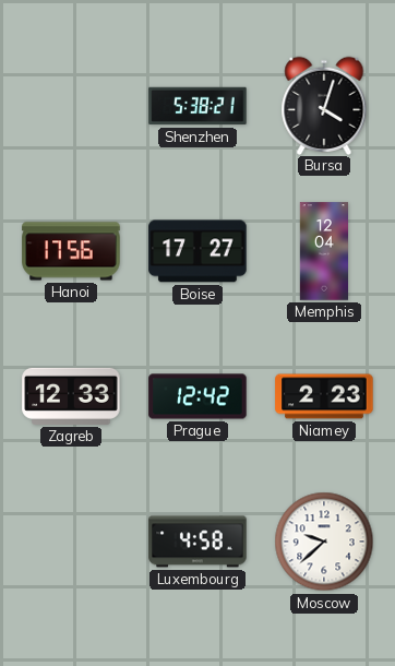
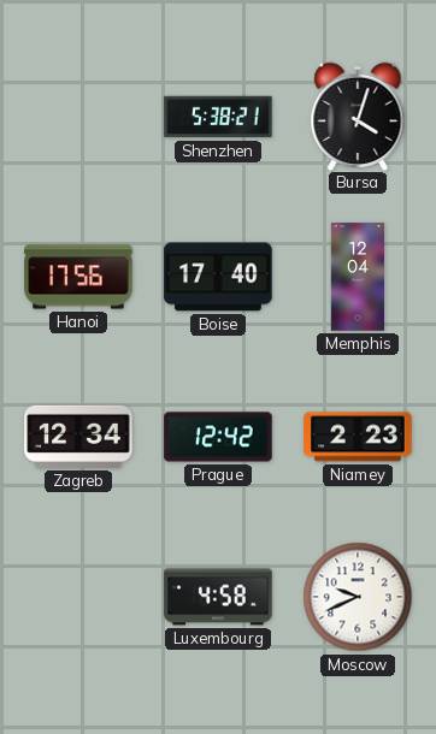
Boise: 17:27 -> 17:40 (218, 277)
Zagreb: 12:33 -> 12:34 (78, 437)
Moscow: 9:38 -> 9:41 (358, 597)
